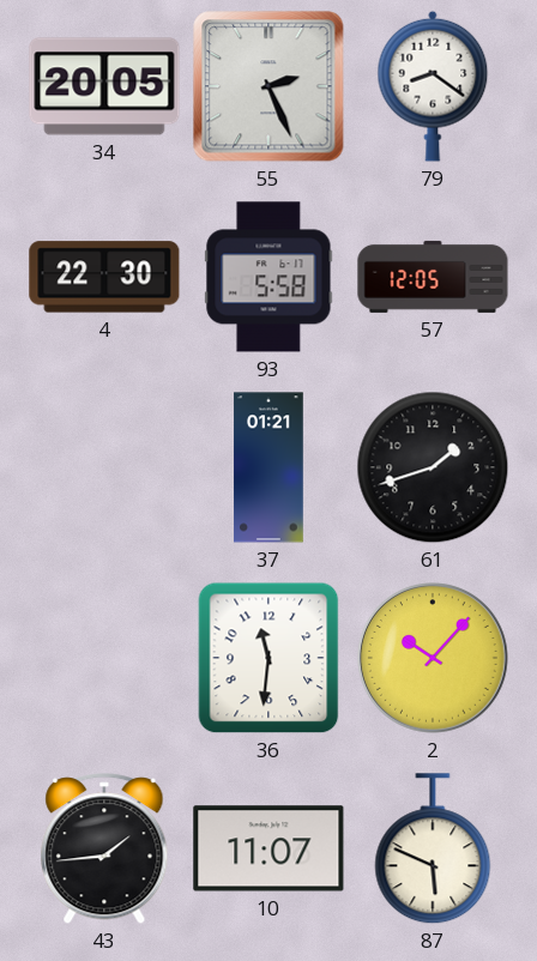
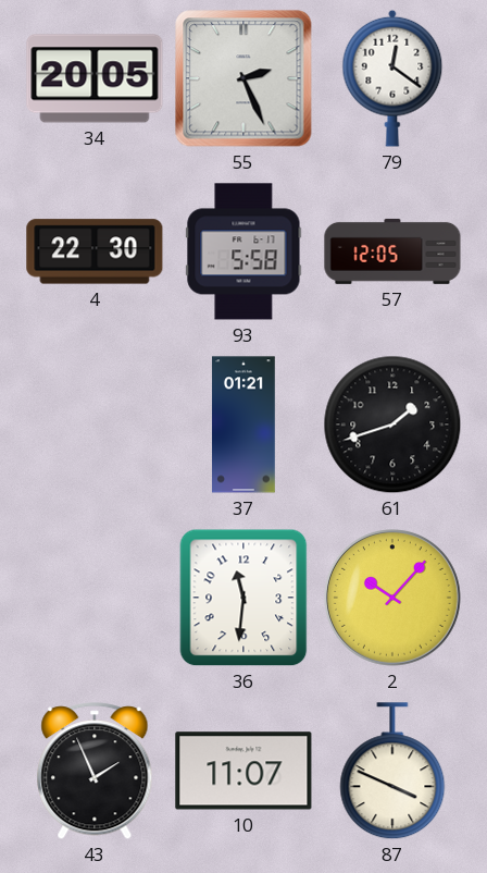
79: 8:21 -> 12:21 (392, 78)
43: 1:44 -> 1:56 (95, 772)
87: 5:49 -> 3:49 (392, 772)
